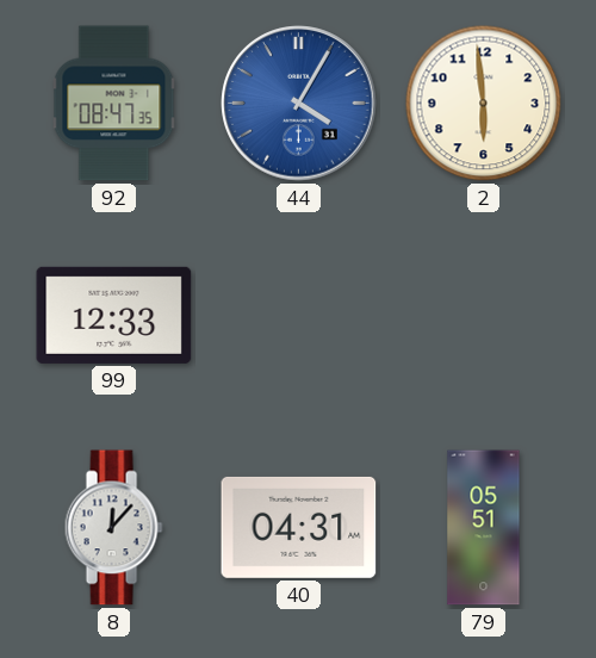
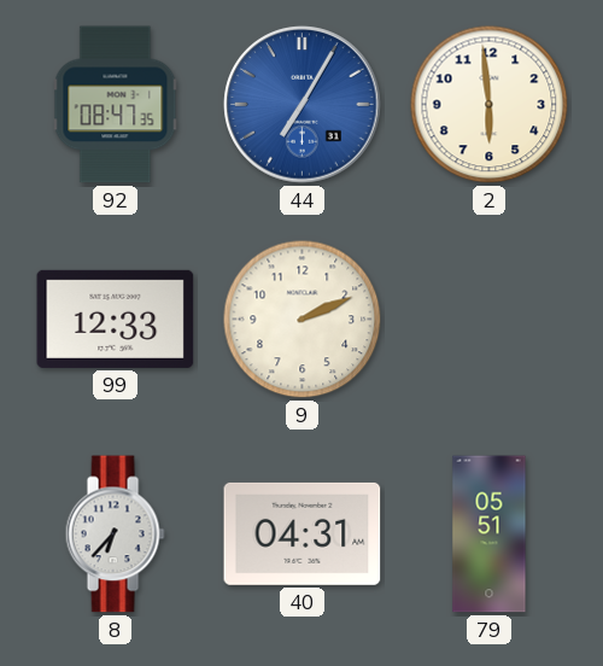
44: 4:05 -> 7:05 (303, 105)
9: none -> 2:11 (303, 320)
8: 12:07 -> 6:37 (115, 534)
